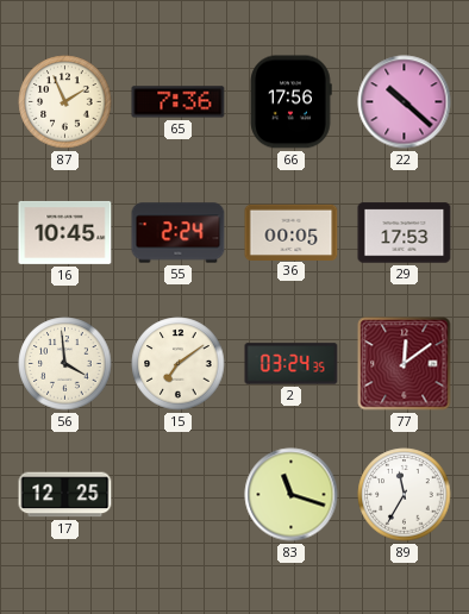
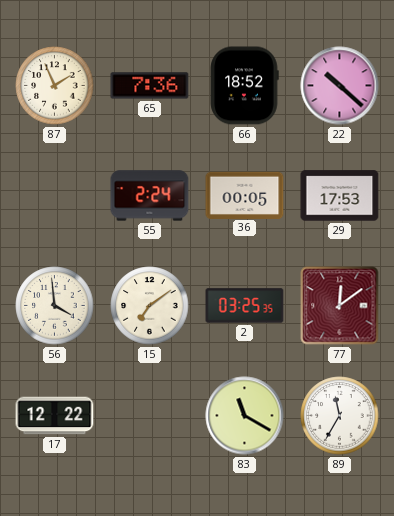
66: 17:56 -> 18:52 (244, 86)
16: 10:45 -> none (65, 232)
2: 03:24 -> 03:25 (245, 306)
17: 12:25 -> 12:22 (55, 416)
83: 11:18 -> 11:20 (245, 416)
